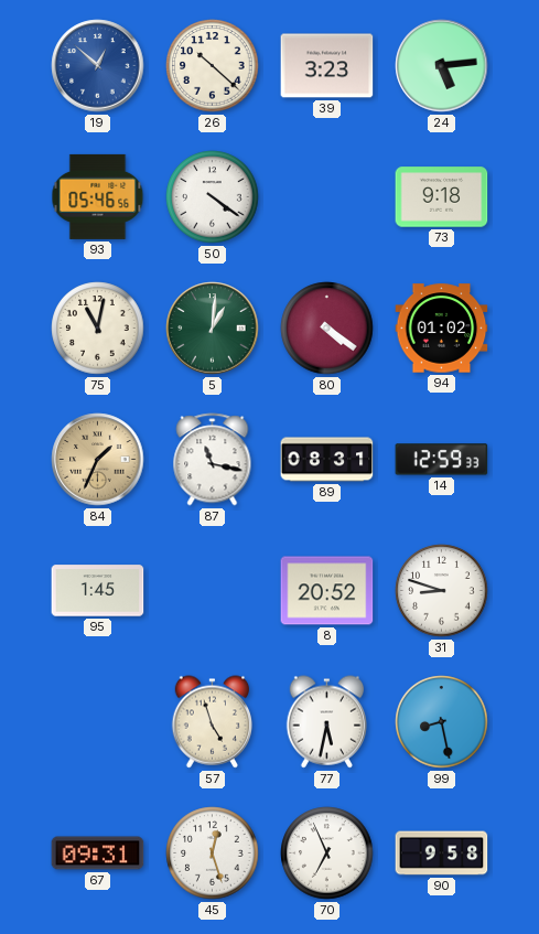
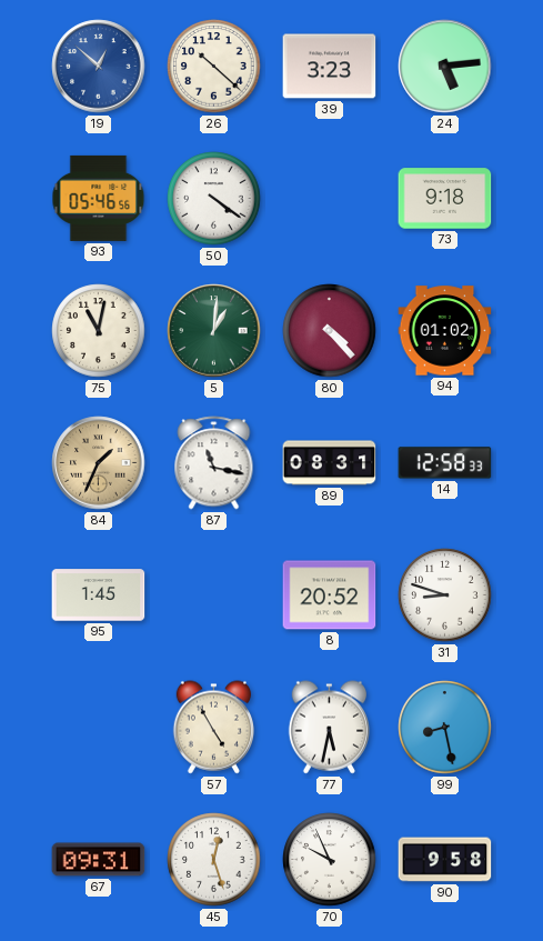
80: 4:21 -> 4:23 (330, 331)
14: 12:59 -> 12:58 (445, 463)
57: 4:57 -> 4:55 (213, 728)
70: 6:56 -> 9:56 (330, 860)
